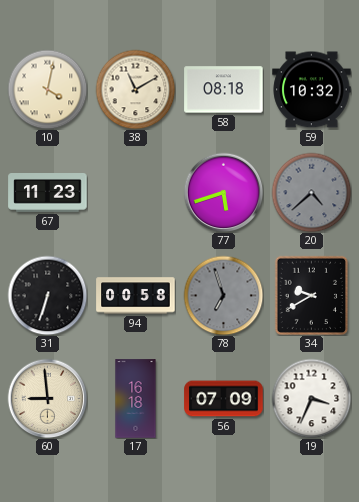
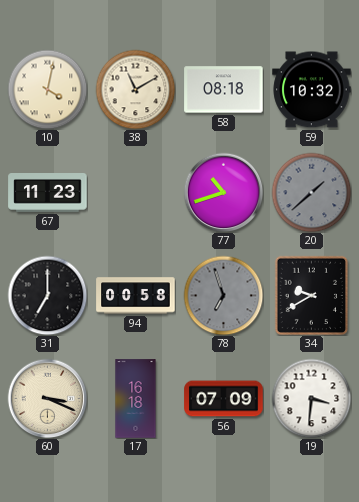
77: 5:42 -> 10:42 (223, 192)
20: 4:38 -> 1:38 (311, 192)
31: 6:33 -> 7:00 (47, 295)
60: 8:59 -> 3:19 (47, 398)
19: 3:34 -> 3:31 (311, 398)
